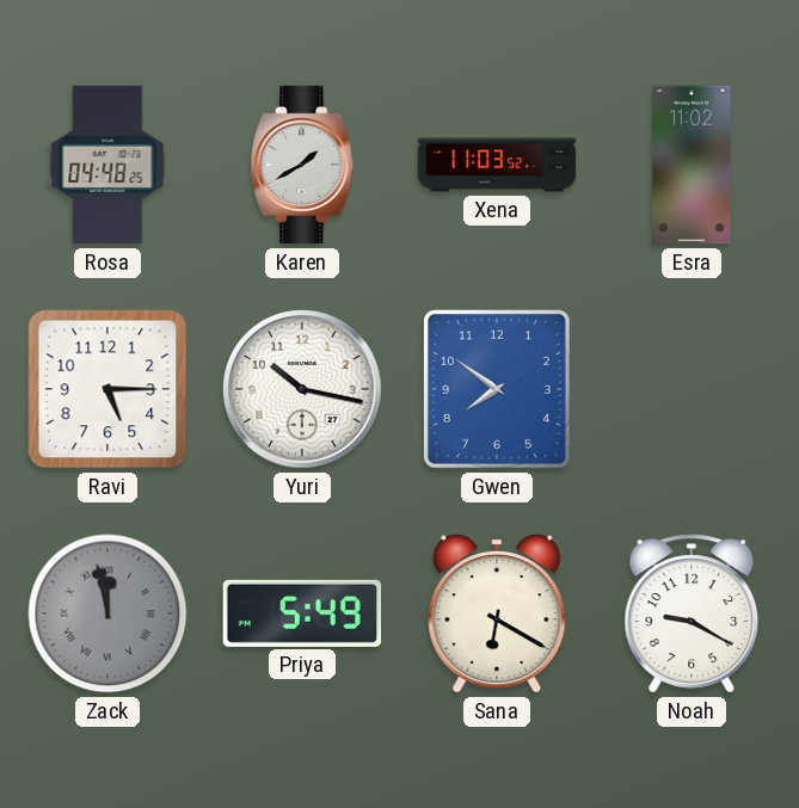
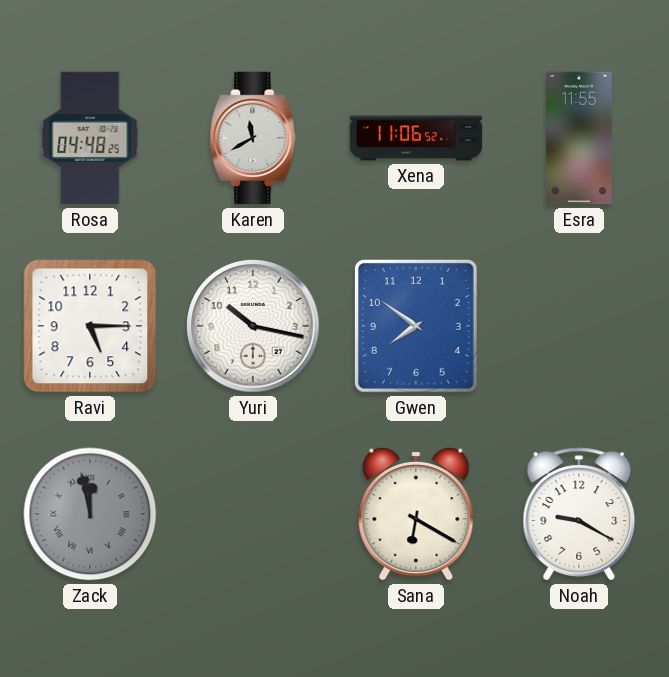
Karen: 1:40 -> 11:40 (253, 138)
Xena: 11:03 -> 11:06 (416, 138)
Esra: 11:02 -> 11:55 (579, 138)
Priya: 5:49 -> none (302, 613)
